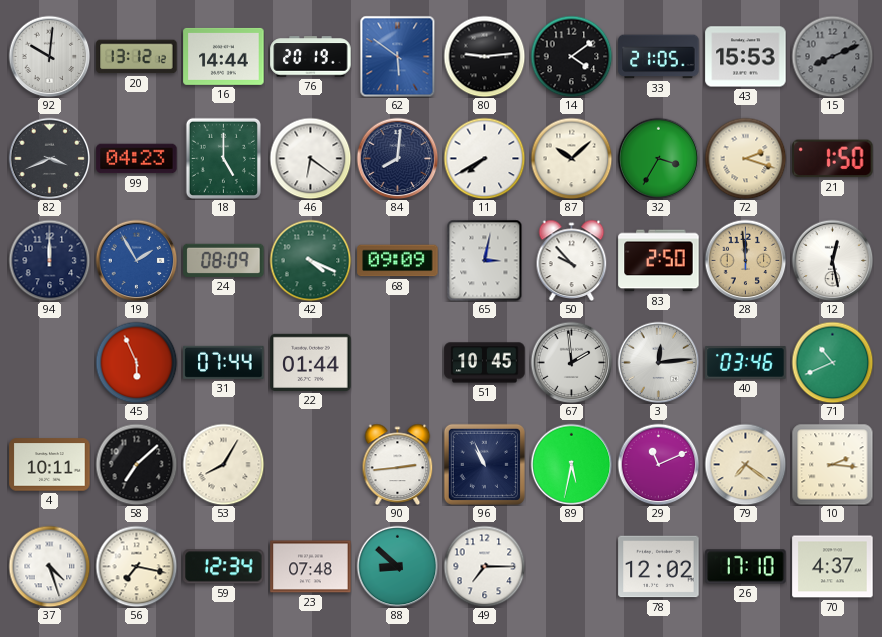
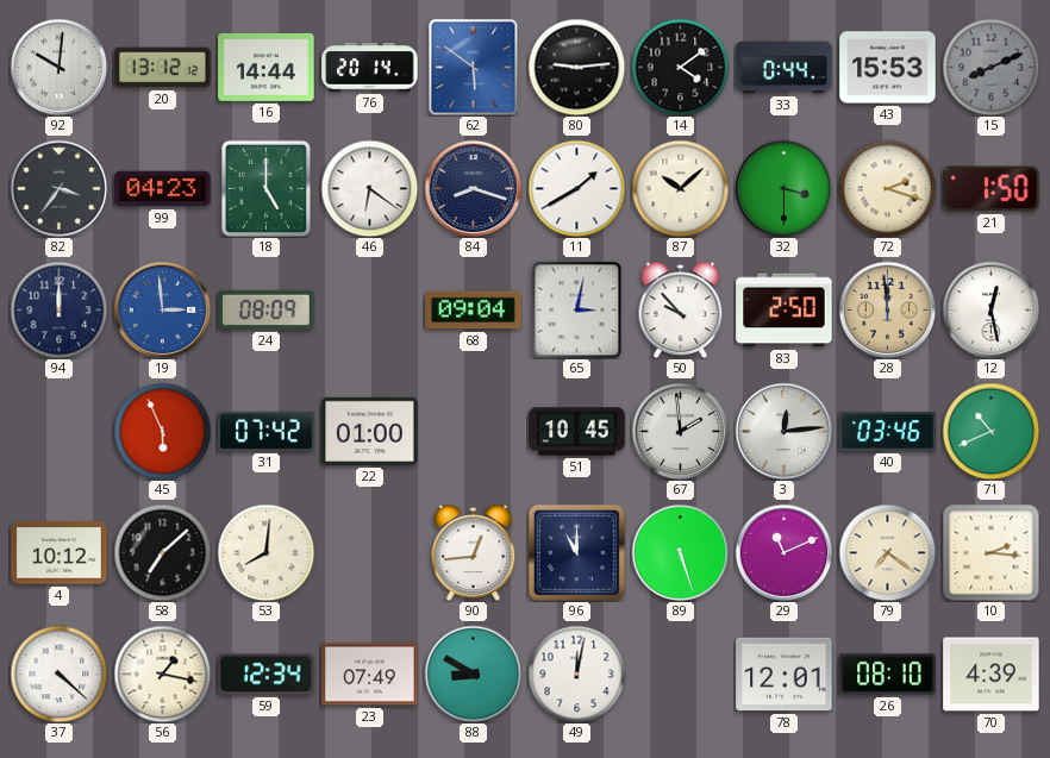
76: 20:19 -> 20:14 (370, 68)
33: 21:05 -> 0:44 (785, 68)
82: 3:41 -> 3:36 (58, 188)
84: 8:01 -> 8:18 (473, 188)
11: 7:40 -> 1:40 (576, 188)
32: 3:35 -> 3:30 (783, 188)
19: 1:55 -> 2:59 (162, 309)
42: 4:19 -> none (310, 260)
68: 09:09 -> 09:04 (474, 311)
31: 07:44 -> 07:42 (267, 431)
22: 01:44 -> 01:00 (370, 431)
4: 10:11 -> 10:12 (60, 553)
53: 8:05 -> 8:01 (265, 552)
90: 2:44 -> 12:44 (474, 552)
96: 10:56 -> 11:00 (576, 552)
89: 5:32 -> 5:27 (680, 552)
37: 4:27 -> 4:22 (58, 674)
56: 7:17 -> 1:17 (162, 674)
23: 07:48 -> 07:49 (370, 675)
88: 8:52 -> 8:50 (473, 674)
49: 7:15 -> 12:02 (576, 674)
78: 12:02 -> 12:01 (785, 675)
26: 17:10 -> 08:10 (888, 675)
70: 4:37 -> 4:39 (992, 675)
